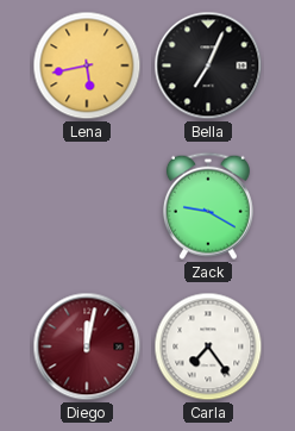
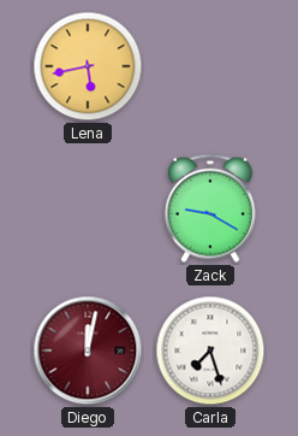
Bella: 7:04 -> none (208, 65)
Carla: 7:24 -> 7:27 (210, 350)
